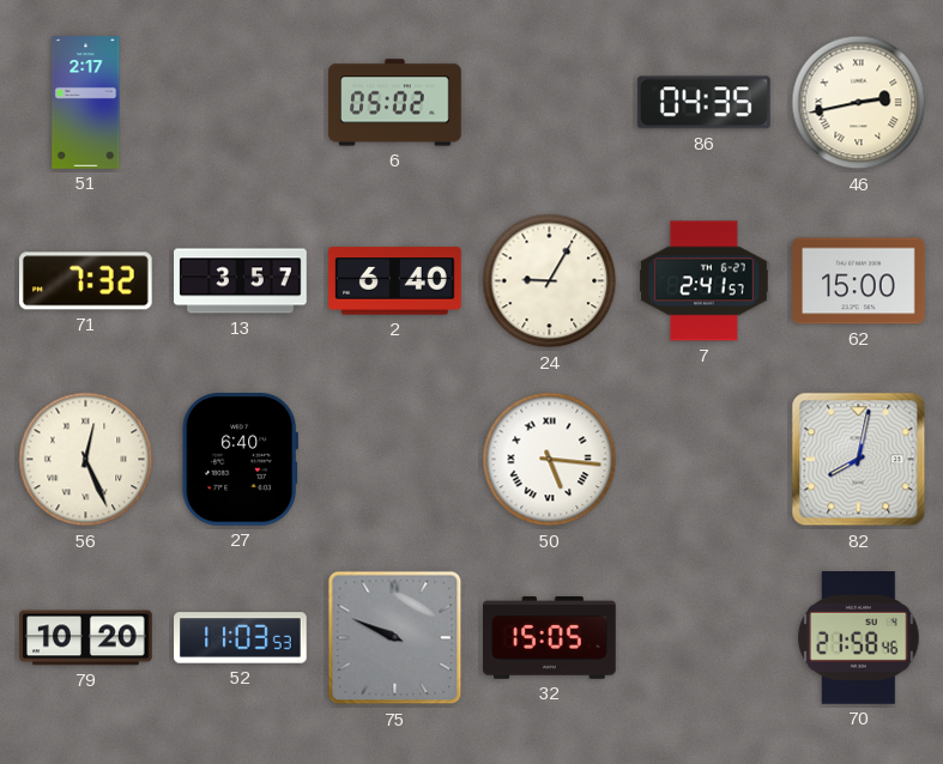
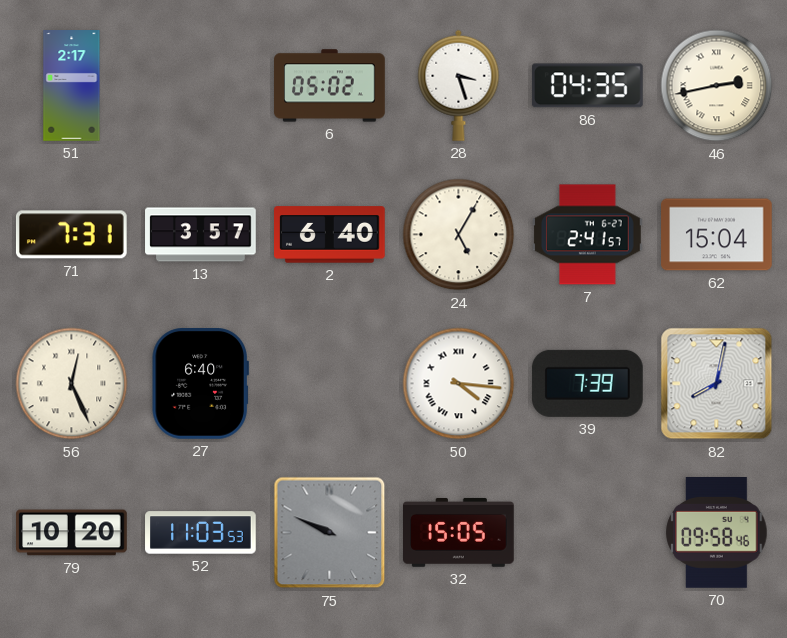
28: none -> 3:27 (459, 85)
71: 7:32 -> 7:31 (71, 235)
24: 9:05 -> 5:05 (459, 235)
62: 15:00 -> 15:04 (717, 235)
50: 5:16 -> 4:16 (459, 384)
39: none -> 7:39 (587, 383)
70: 21:58 -> 09:58 (717, 533)
